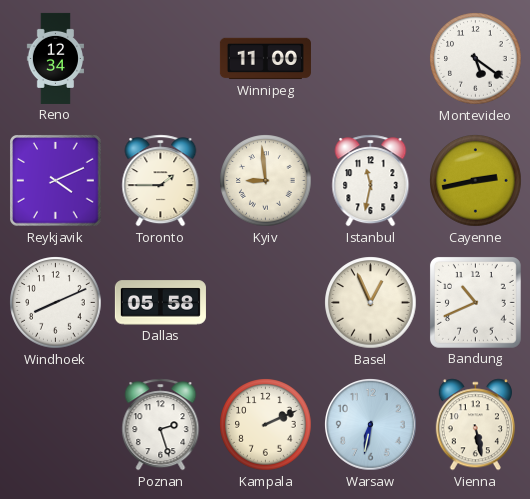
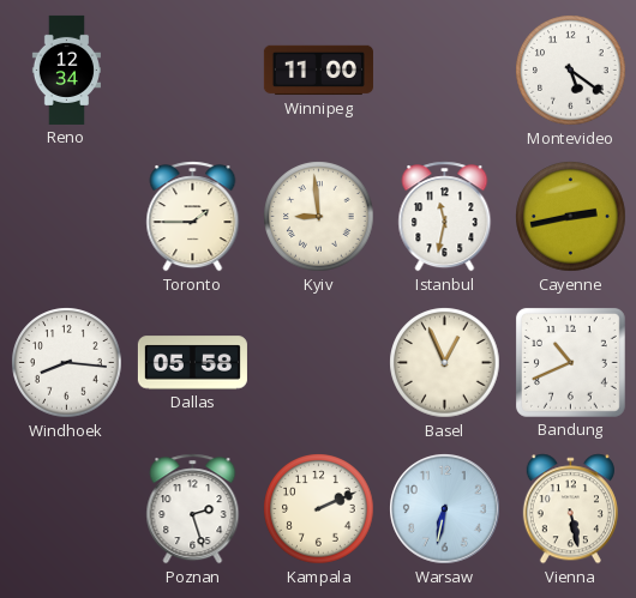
Reykjavik: 4:11 -> none (56, 181)
Windhoek: 8:11 -> 8:16 (67, 363)
